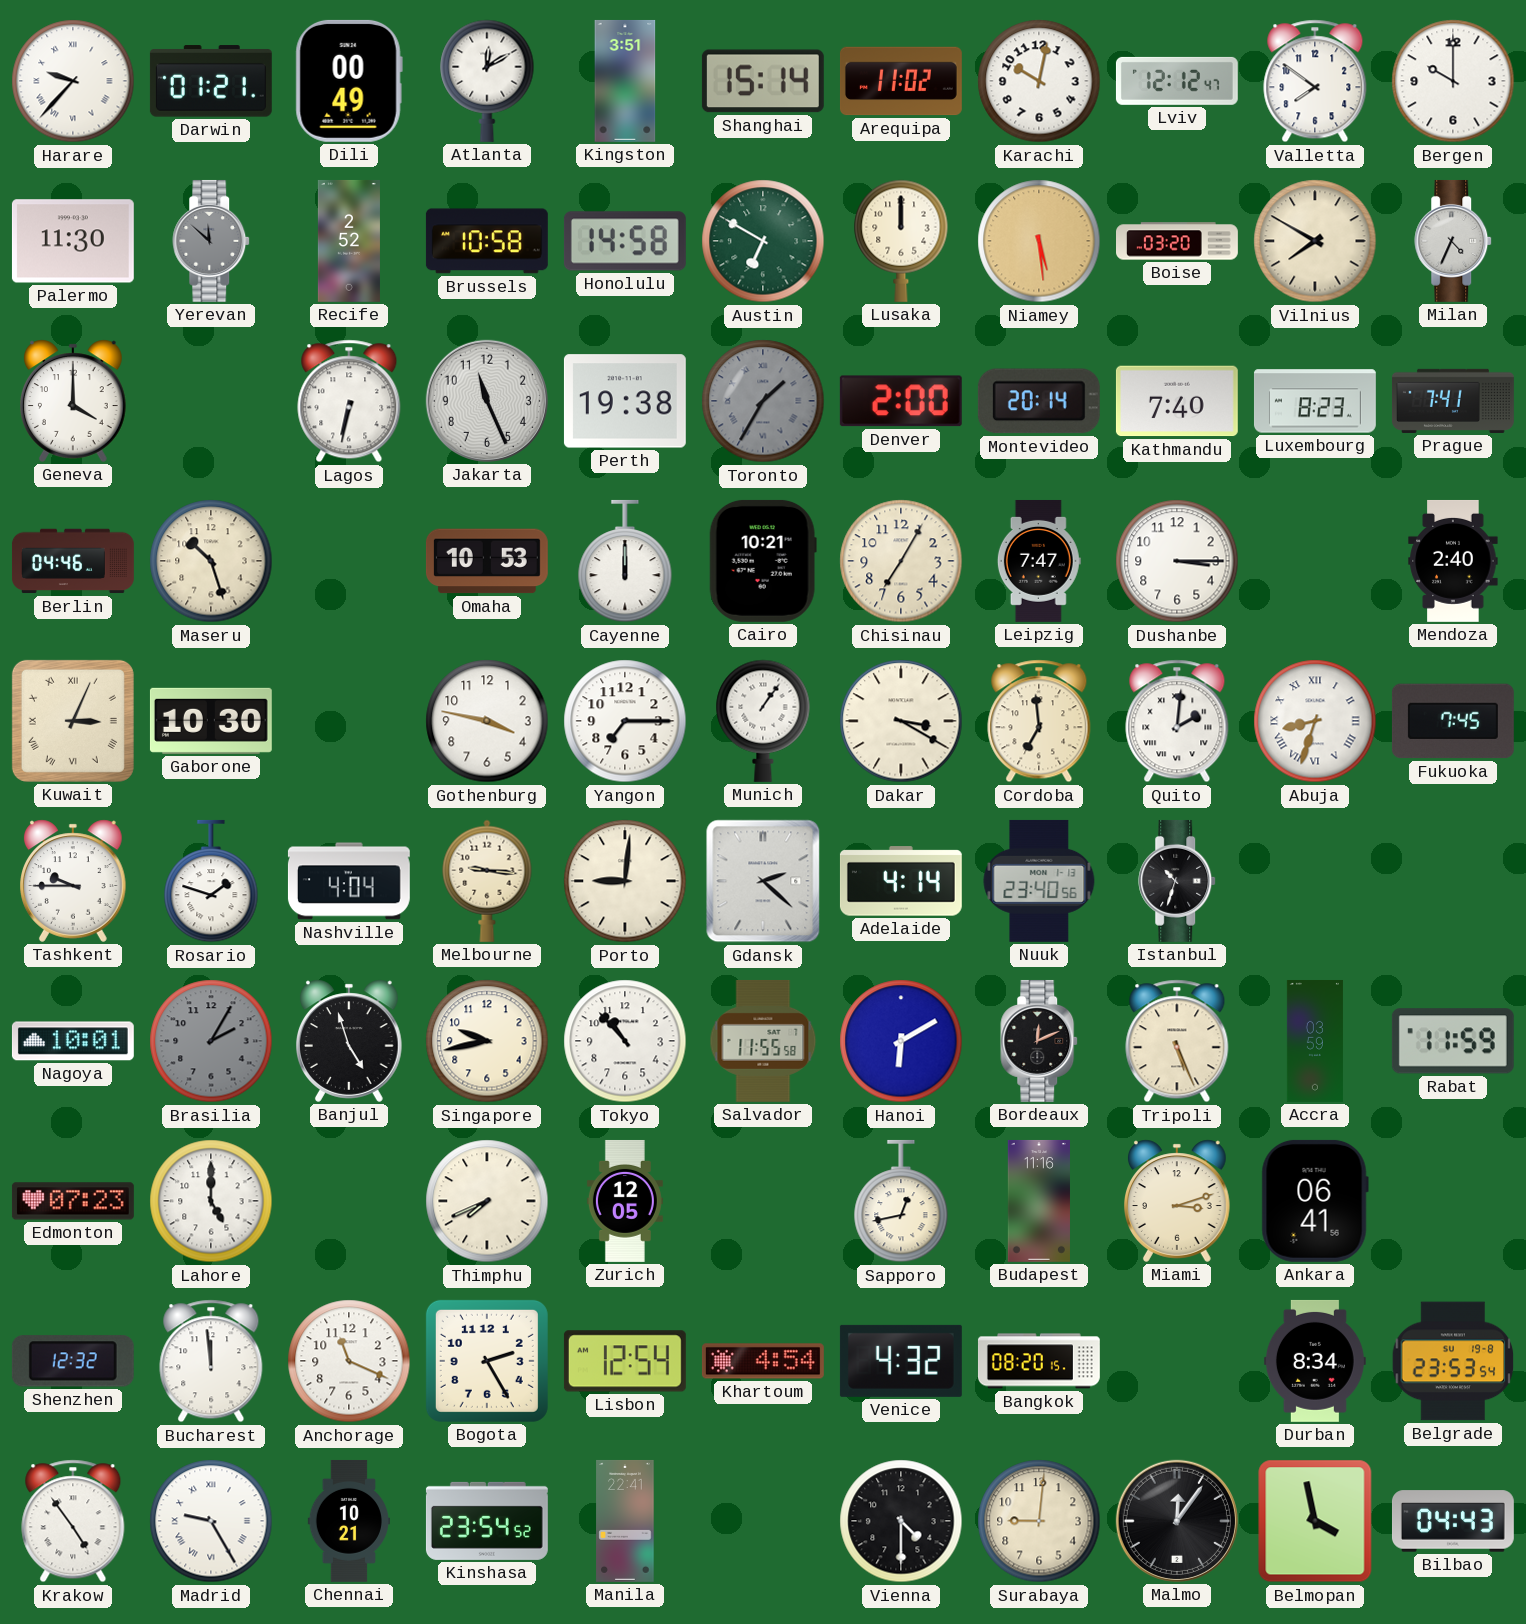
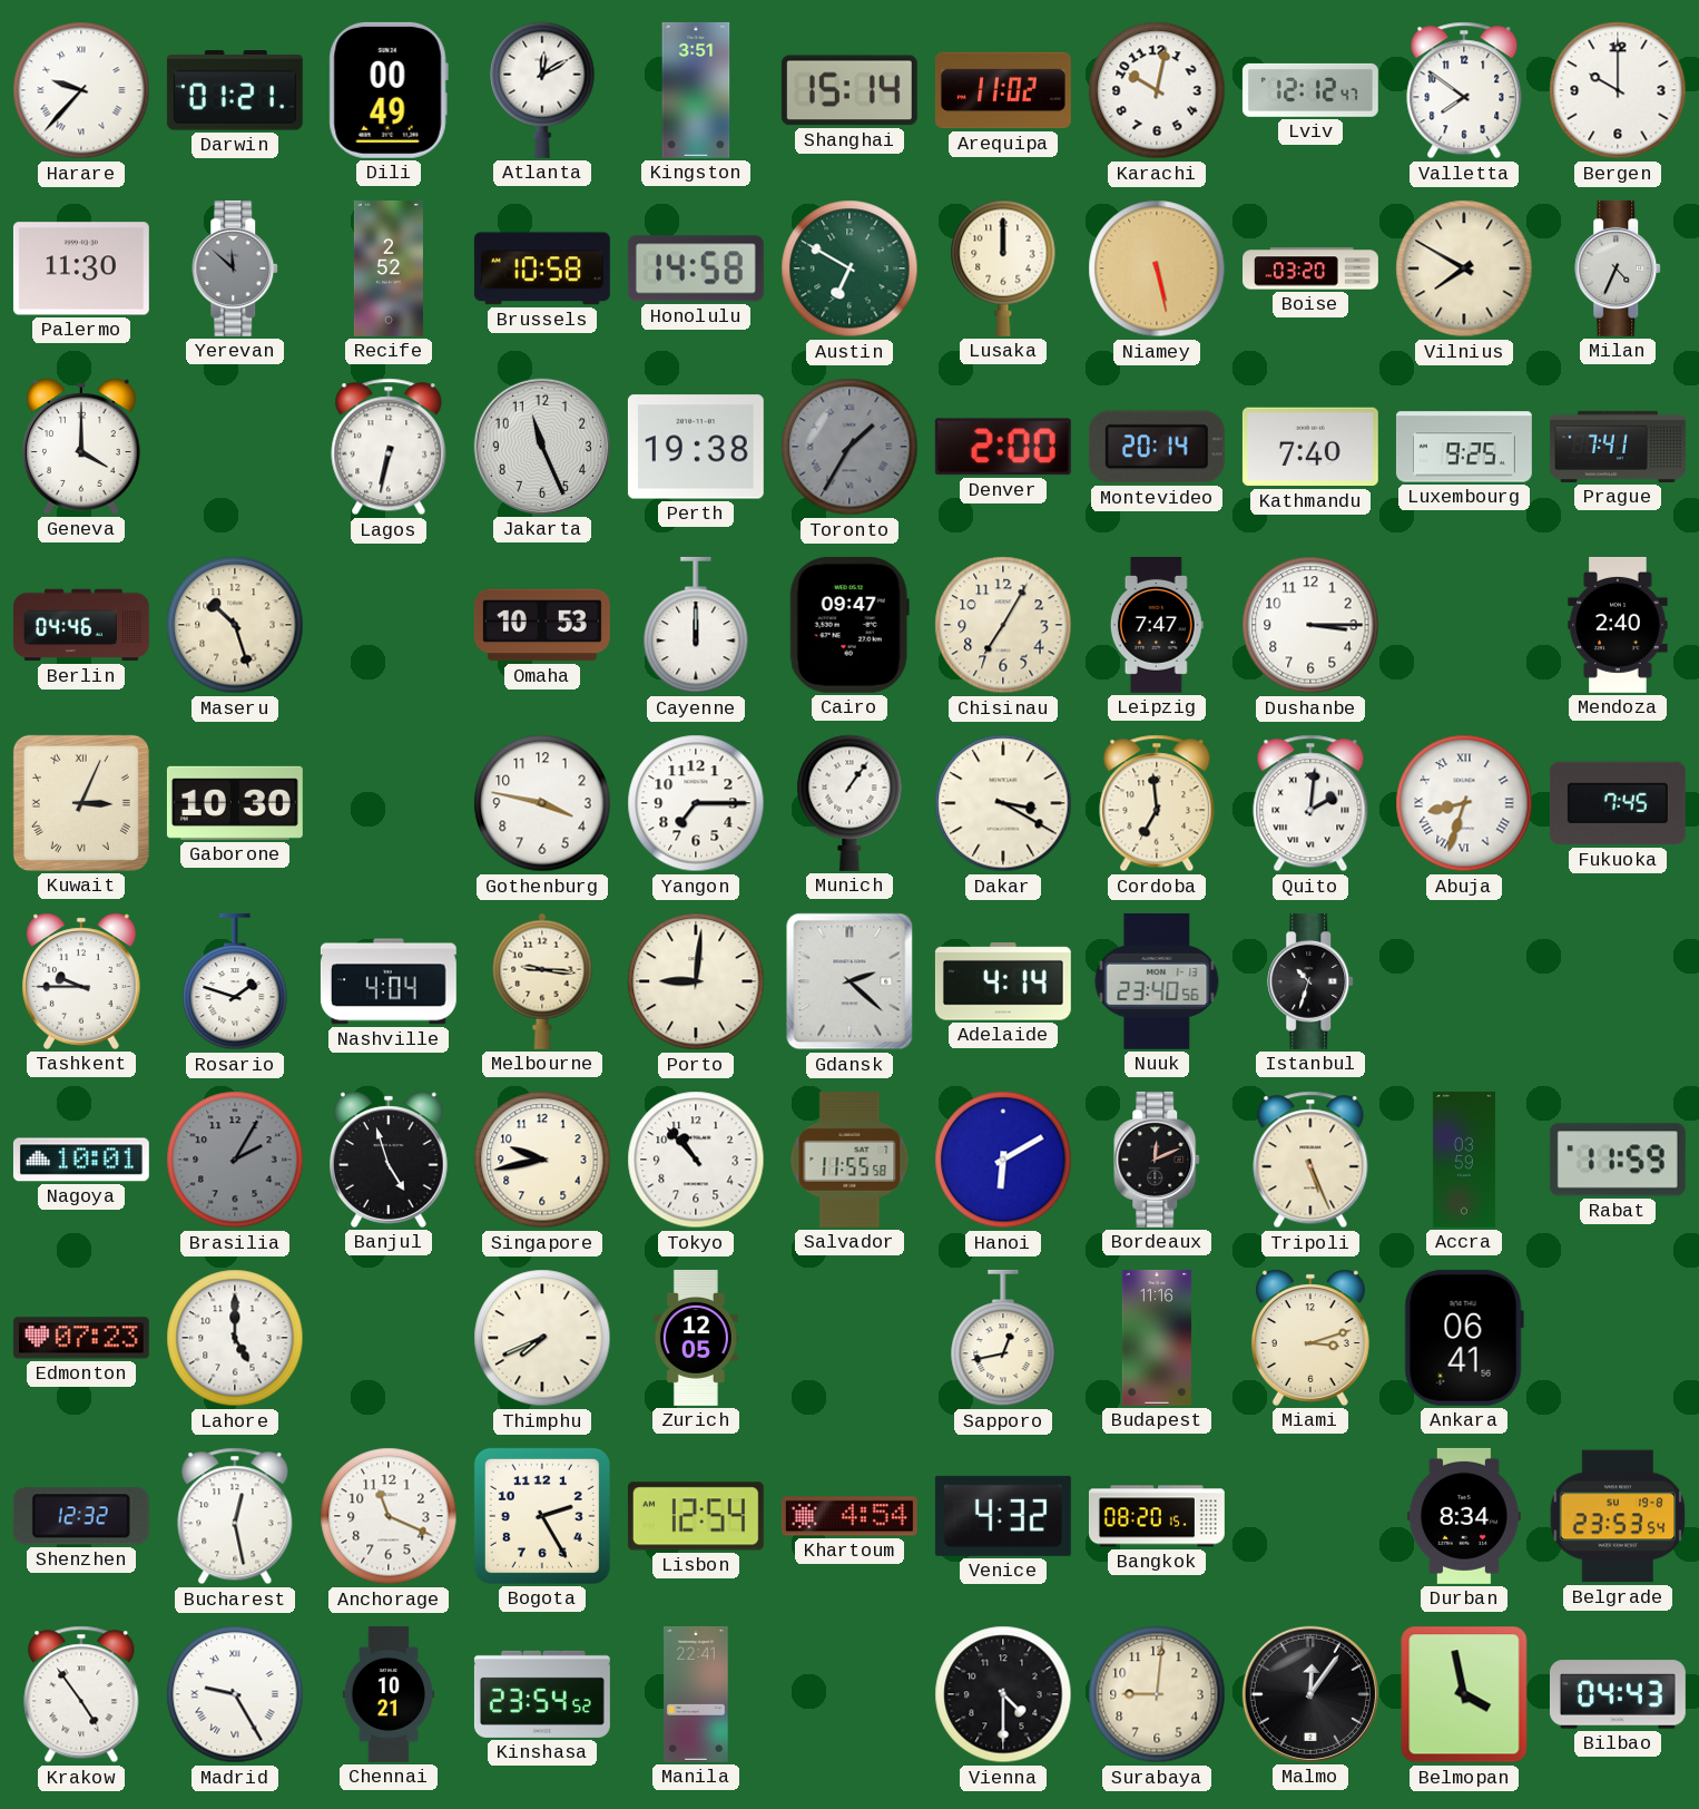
Niamey: 5:29 -> 5:28 (1157, 268)
Luxembourg: 8:23 -> 9:25 (1464, 447)
Cairo: 10:21 -> 09:47 (849, 625)
Bucharest: 11:59 -> 12:28 (235, 1516)
